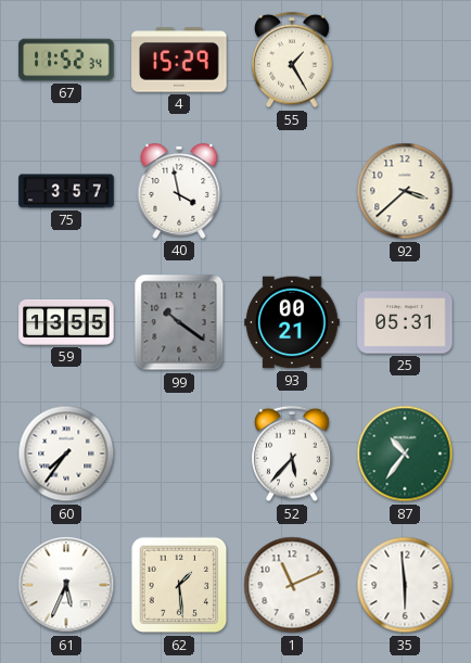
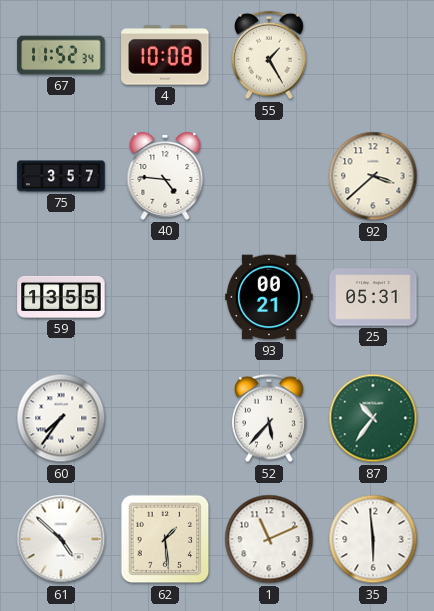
4: 15:29 -> 10:08 (165, 55)
40: 3:58 -> 4:46 (165, 177)
99: 10:21 -> none (179, 322)
61: 5:34 -> 4:52 (61, 539)
